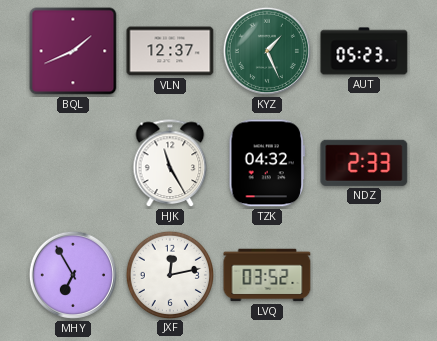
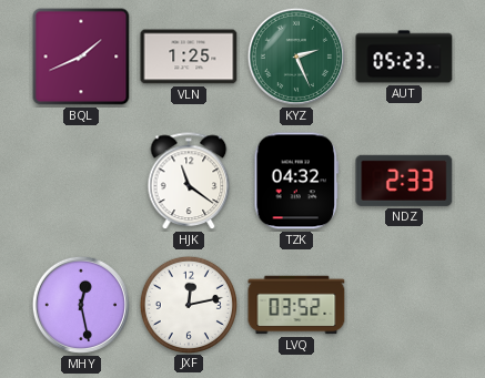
VLN: 12:37 -> 1:25 (189, 57)
KYZ: 1:26 -> 2:26 (296, 57)
HJK: 11:25 -> 11:21 (189, 182)
MHY: 6:55 -> 12:28 (81, 305)
